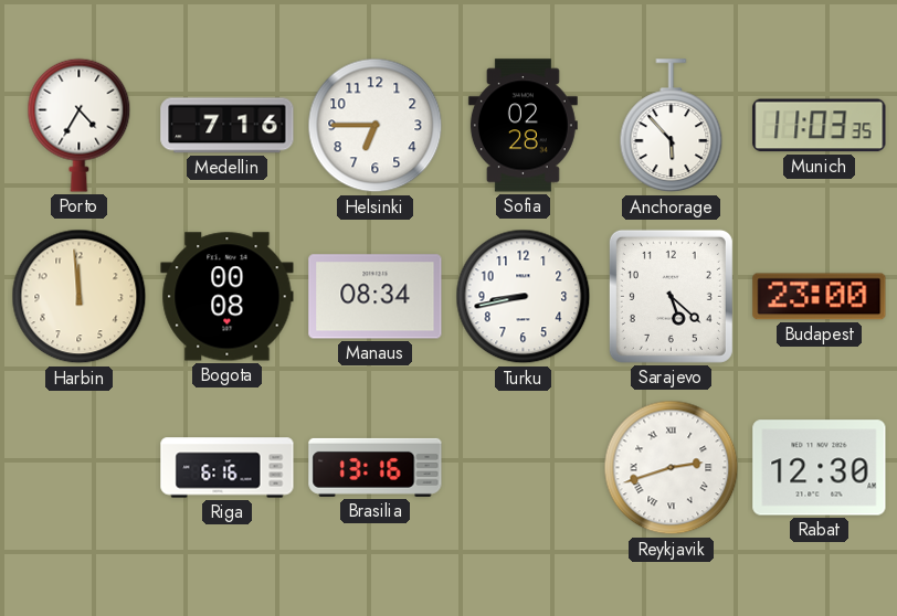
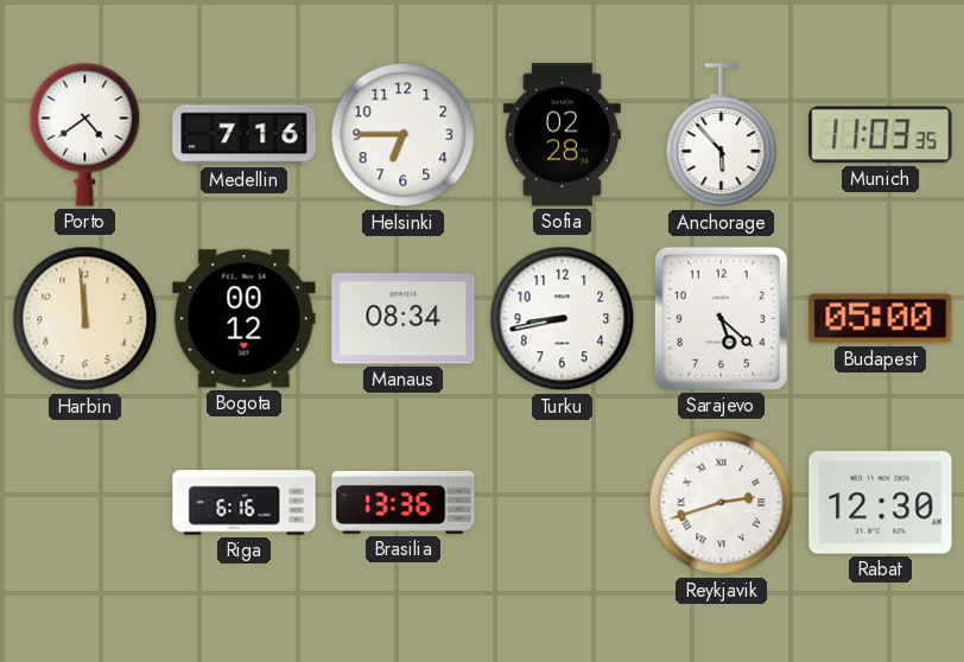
Porto: 4:35 -> 4:39 (85, 134)
Bogota: 00:08 -> 00:12 (245, 319)
Budapest: 23:00 -> 05:00 (881, 319)
Brasilia: 13:16 -> 13:36 (404, 502)
